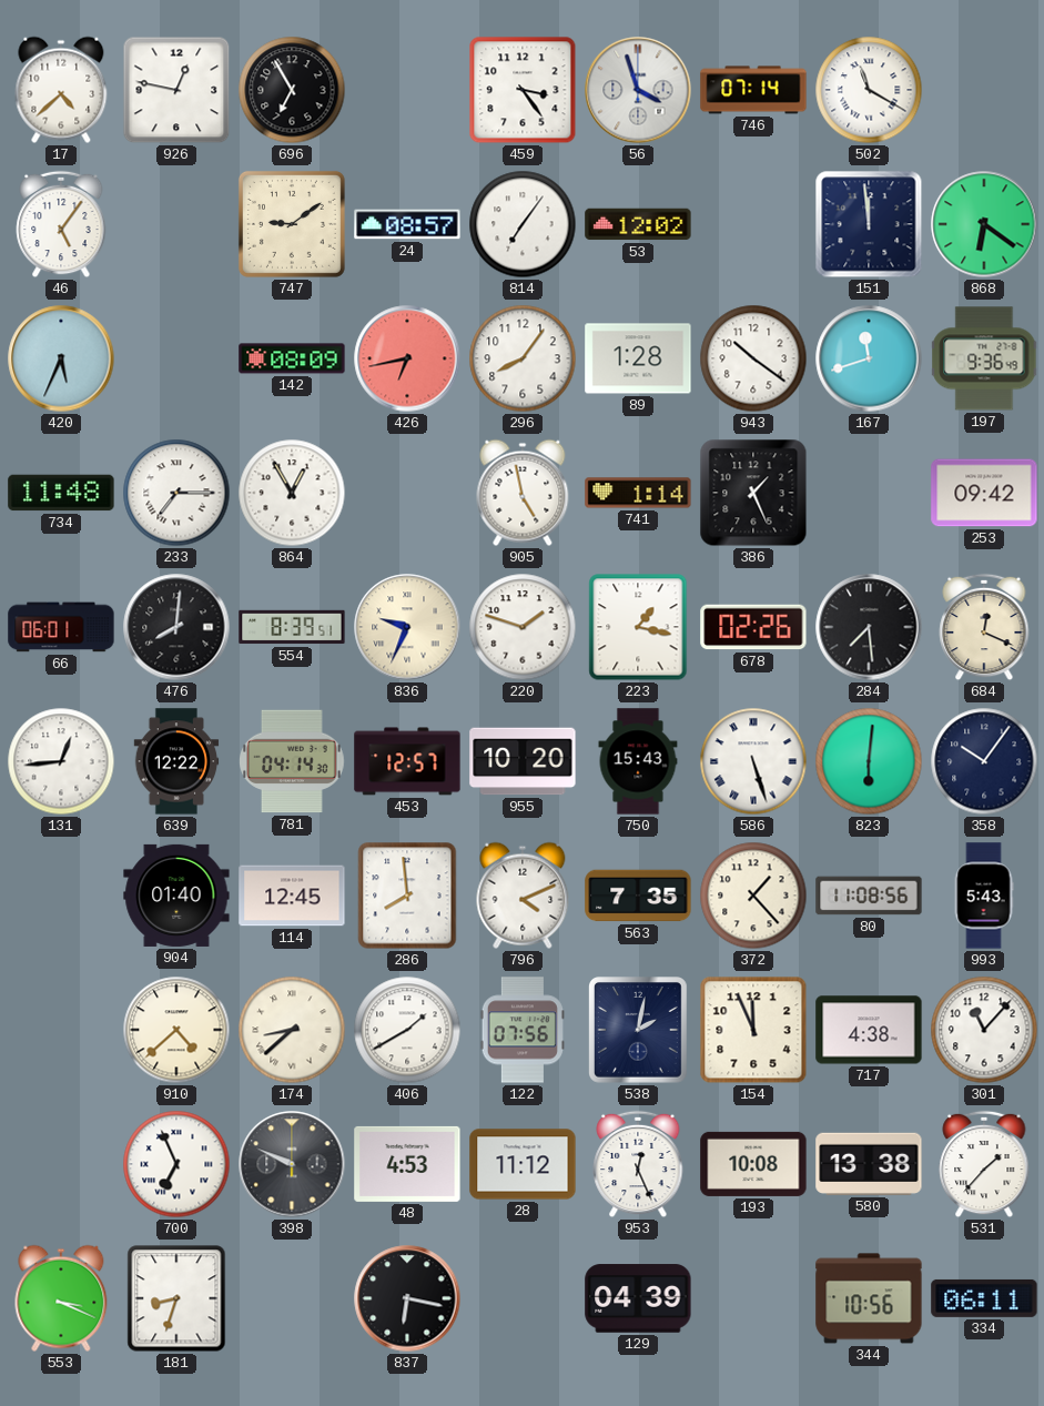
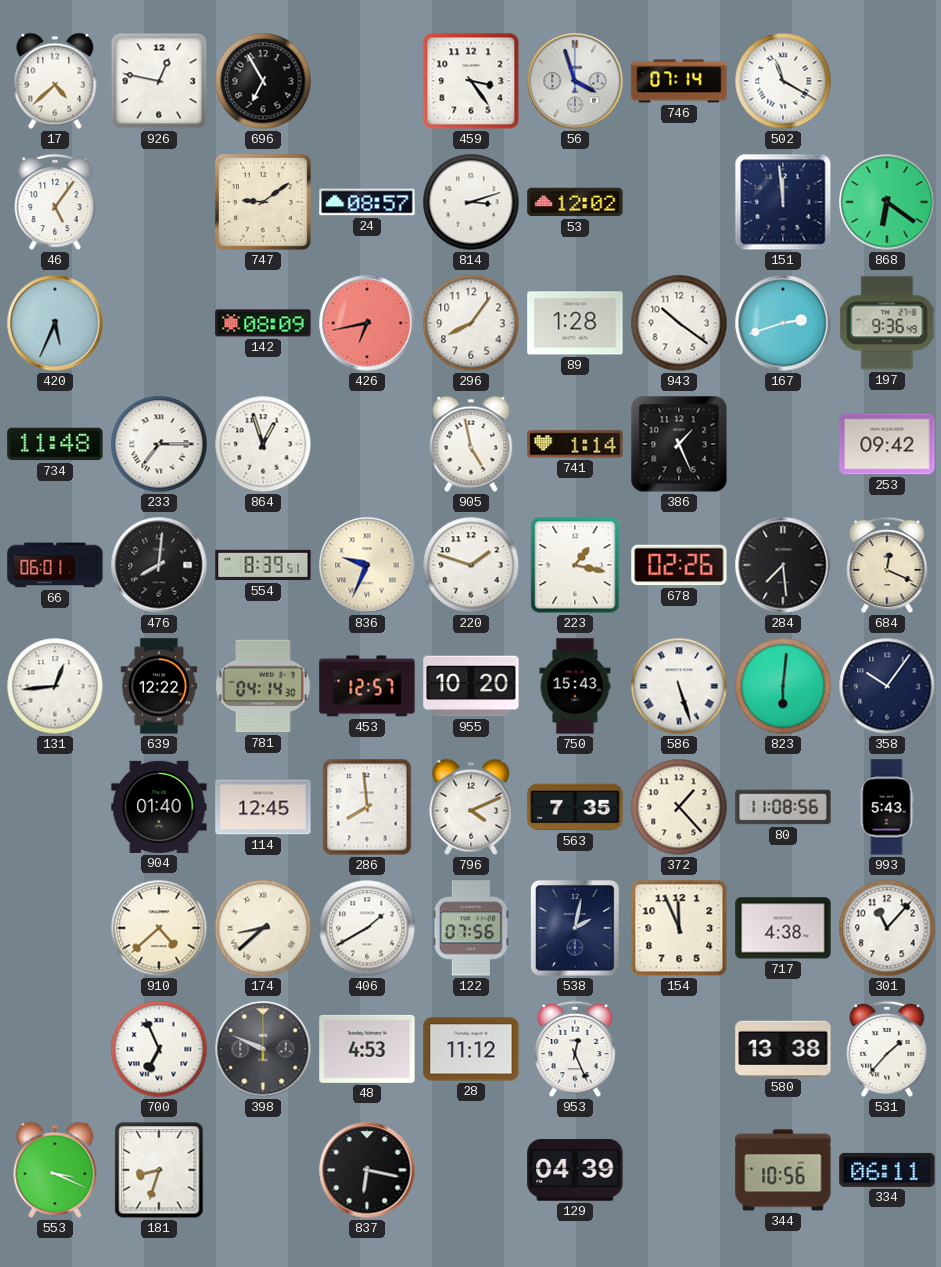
814: 7:06 -> 3:12 (471, 202)
167: 11:42 -> 2:42 (783, 323)
864: 12:55 -> 12:57 (263, 444)
193: 10:08 -> none (753, 1164)
